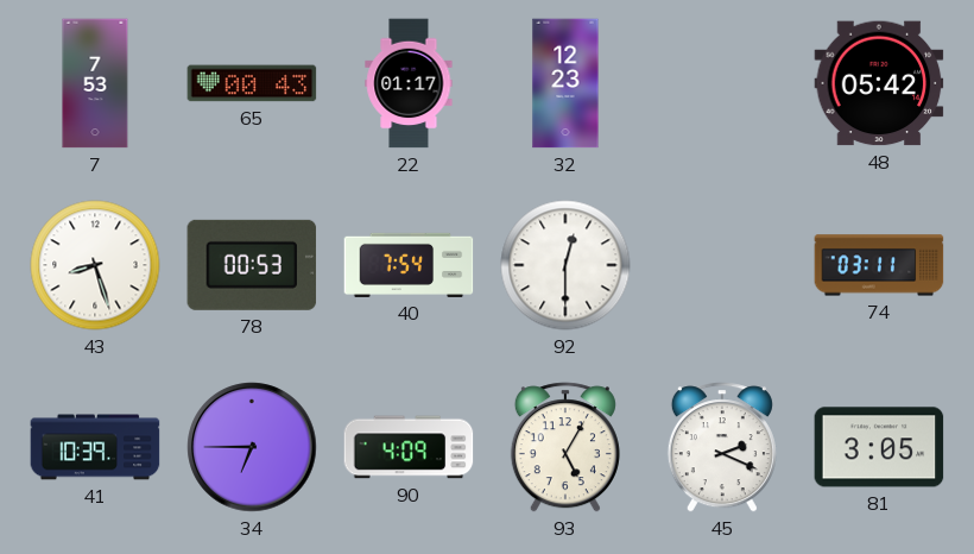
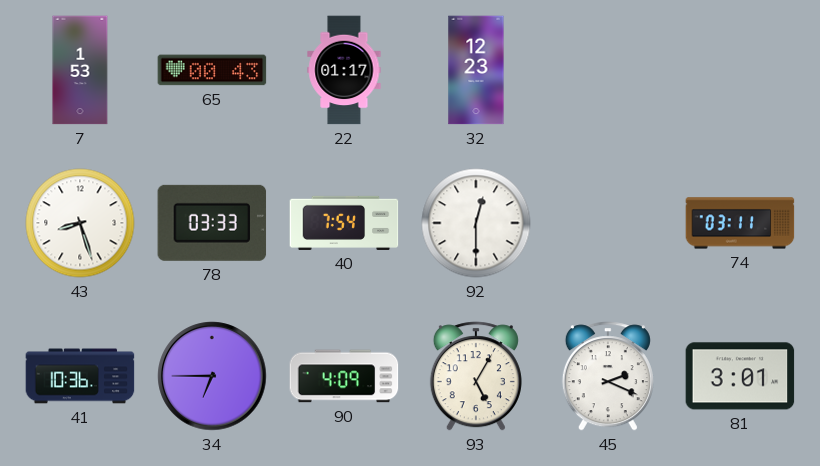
7: 7:53 -> 1:53 (80, 70)
48: 05:42 -> none (879, 83)
78: 00:53 -> 03:33 (212, 223)
41: 10:39 -> 10:36 (80, 376)
81: 3:05 -> 3:01 (740, 376)
